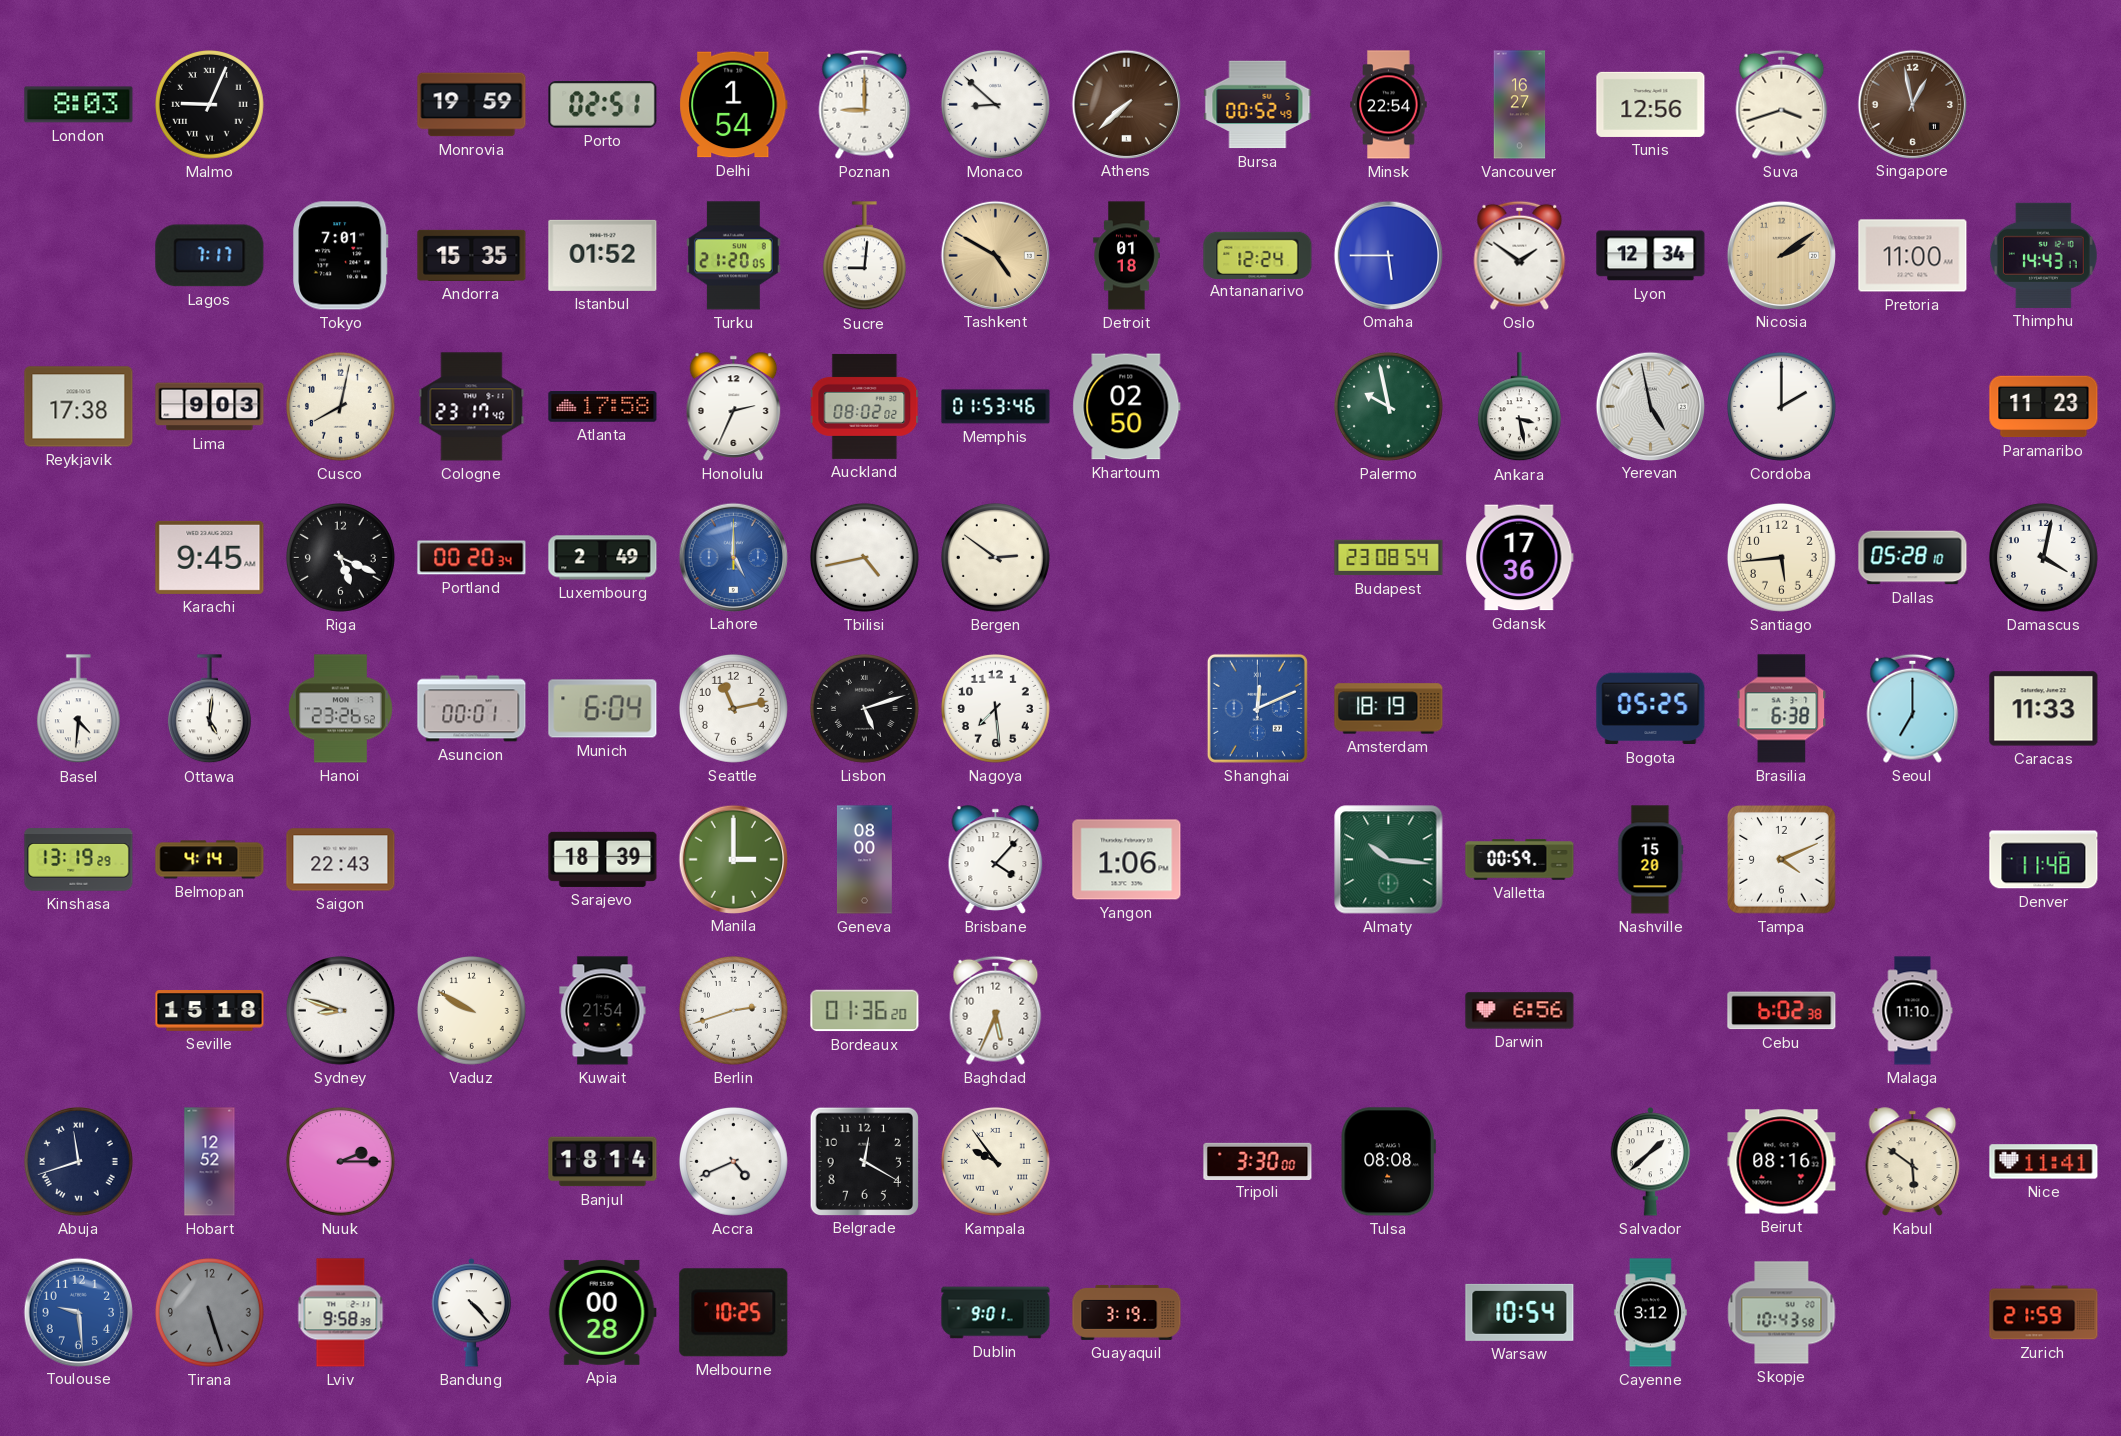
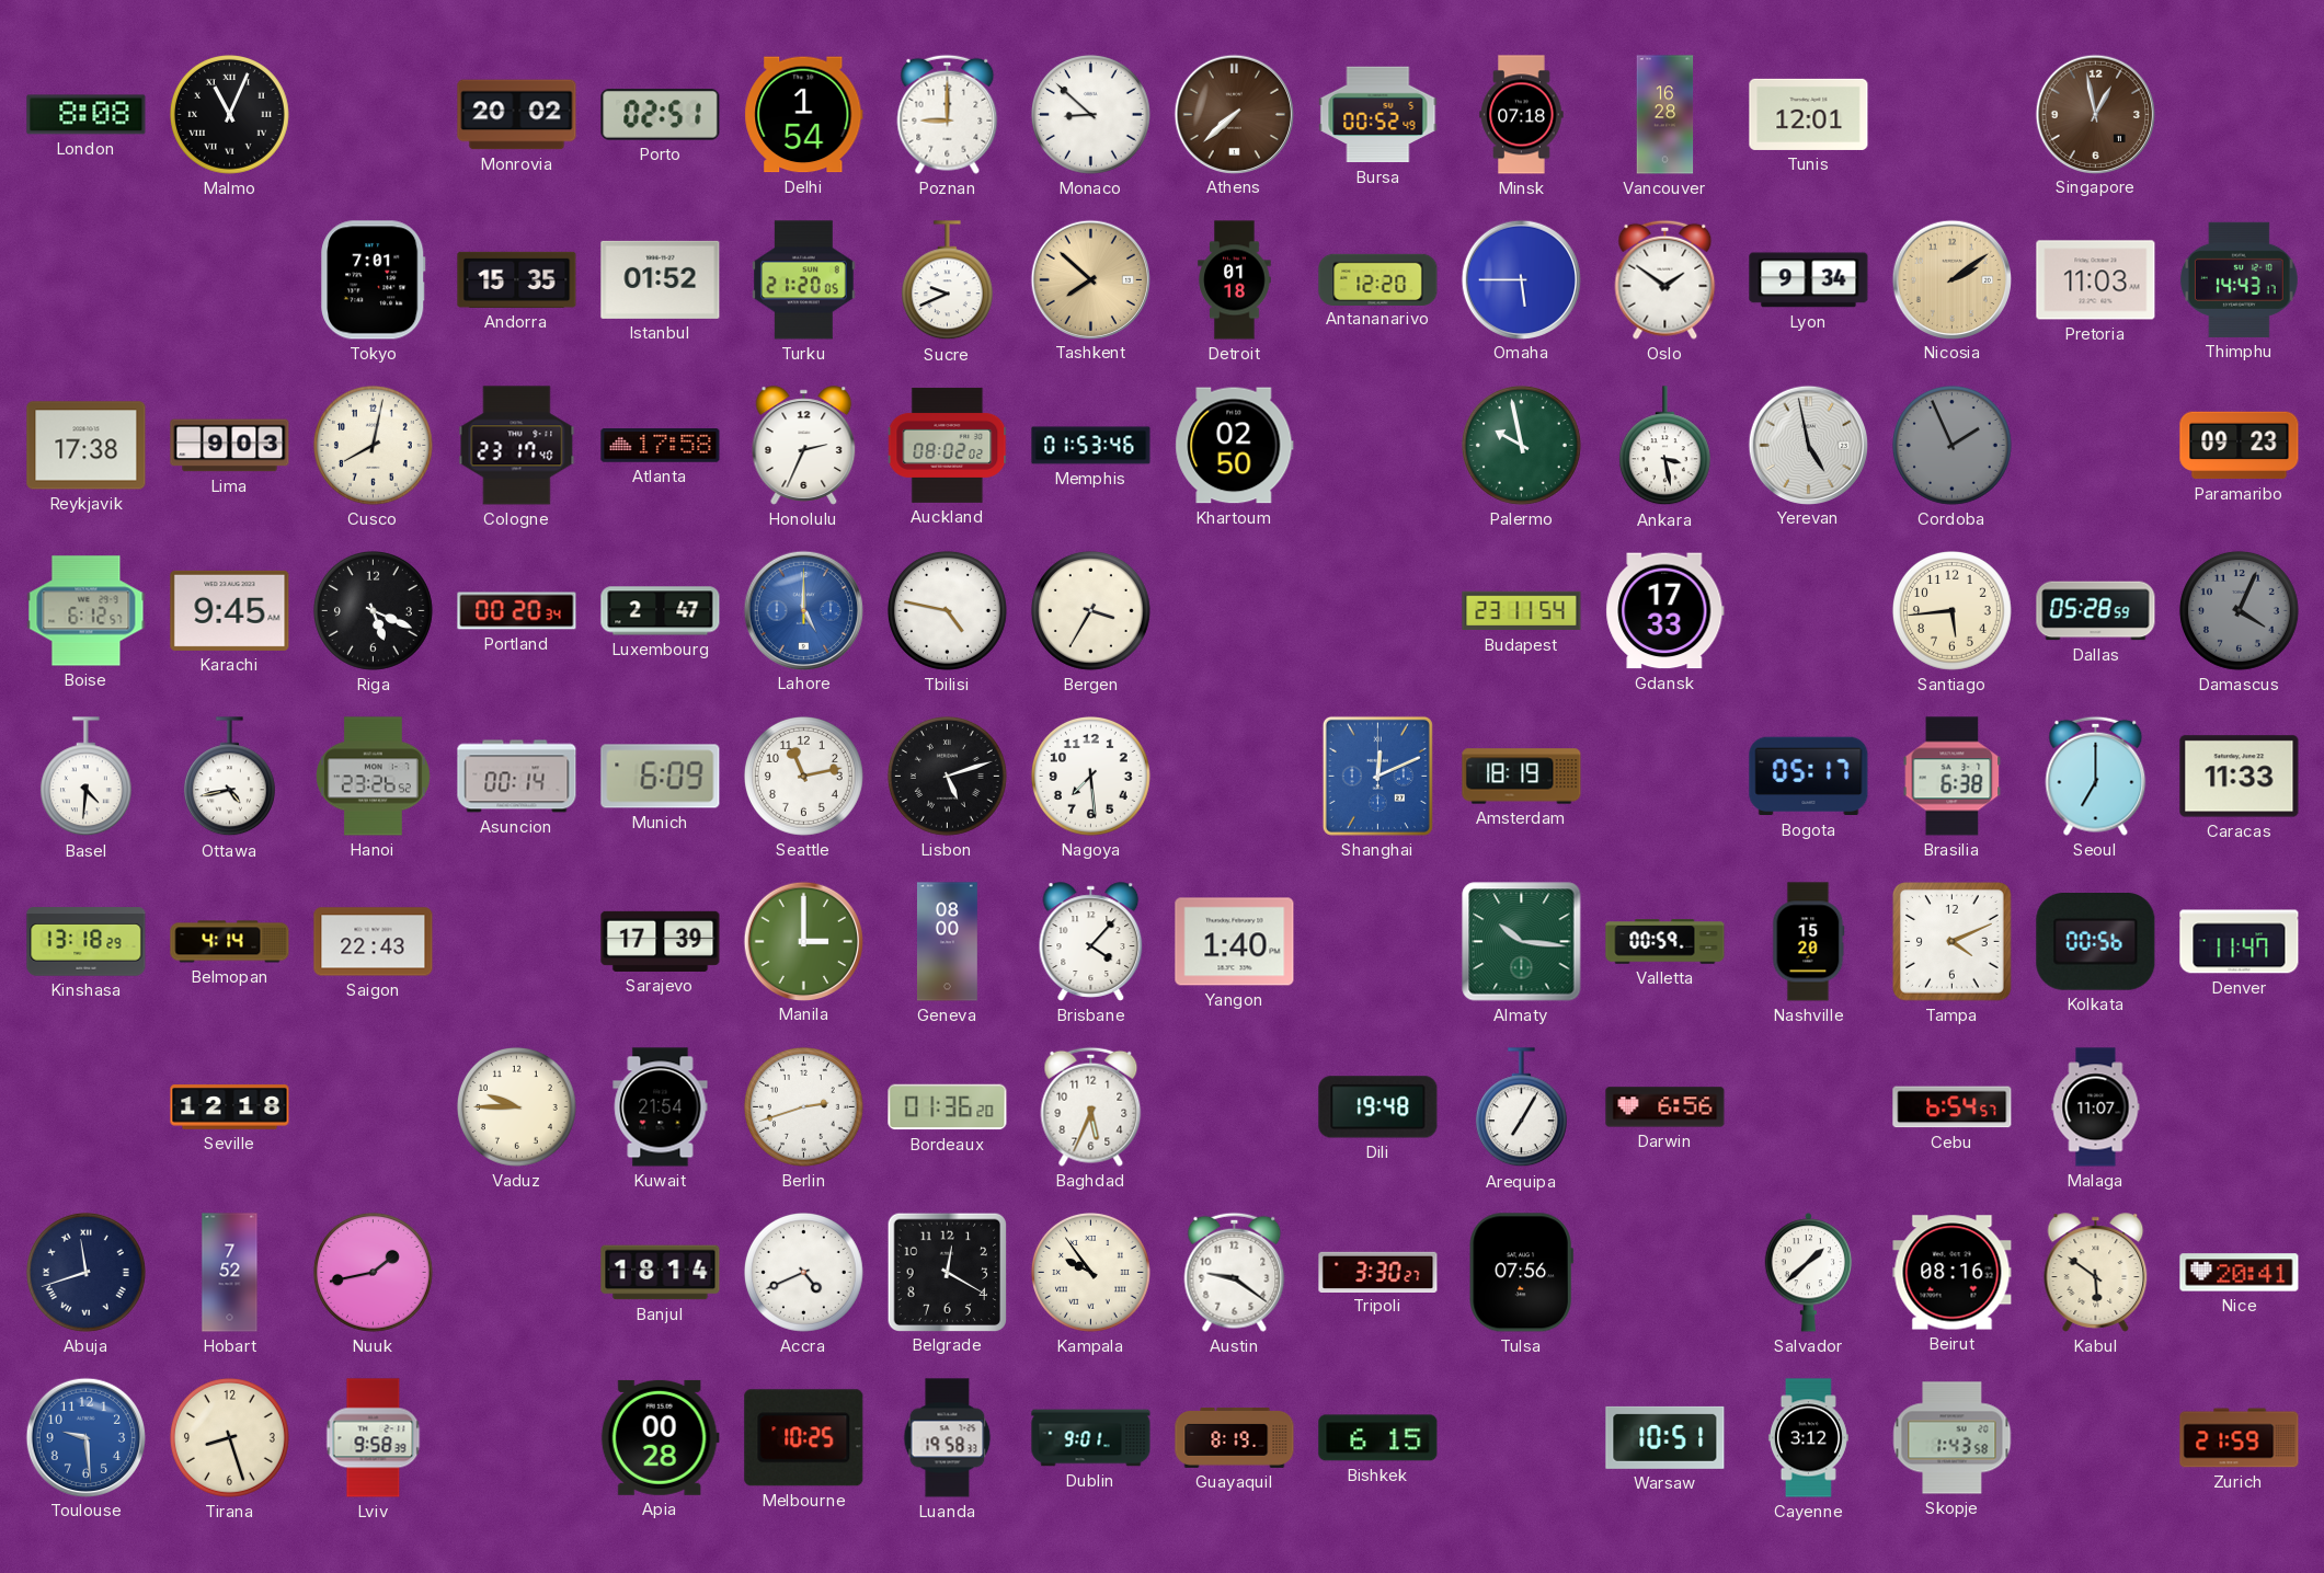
London: 8:03 -> 8:08 (87, 115)
Malmo: 9:04 -> 11:04 (229, 114)
Monrovia: 19:59 -> 20:02 (517, 115)
Minsk: 22:54 -> 07:18 (1522, 115)
Vancouver: 16:27 -> 16:28 (1665, 115)
Tunis: 12:56 -> 12:01 (1809, 114)
Suva: 3:42 -> none (1782, 104)
Lagos: 7:17 -> none (210, 256)
Sucre: 9:01 -> 9:41 (947, 280)
Tashkent: 4:50 -> 7:52 (1090, 279)
Antananarivo: 12:24 -> 12:20 (1378, 279)
Lyon: 12:34 -> 9:34 (1809, 280)
Pretoria: 11:00 -> 11:03 (2096, 280)
Cordoba: 2:00 -> 1:56 (1951, 445)
Cordoba dial: white -> grey (1951, 445)
Paramaribo: 11:23 -> 09:23 (2240, 446)
Boise: none -> 6:12 (87, 611)
Luxembourg: 2:49 -> 2:47 (661, 611)
Tbilisi: 4:43 -> 4:47 (947, 610)
Bergen: 2:51 -> 3:35 (1090, 610)
Budapest: 23:08 -> 23:11 (1522, 611)
Gdansk: 17:36 -> 17:33 (1665, 611)
Dallas: 05:28:10 -> 05:28:59 (2096, 611)
Damascus: 4:02 -> 4:04 (2239, 610)
Damascus dial: white -> grey (2239, 610)
Ottawa: 5:01 -> 4:43 (229, 777)
Asuncion: 00:01 -> 00:14 (517, 777)
Munich: 6:04 -> 6:09 (661, 777)
Bogota: 05:25 -> 05:17 (1809, 777)
Kinshasa: 13:19 -> 13:18 (87, 942)
Sarajevo: 18:39 -> 17:39 (661, 941)
Yangon: 1:06 -> 1:40 (1235, 942)
Kolkata: none -> 00:56 (2096, 942)
Denver: 11:48 -> 11:47 (2240, 942)
Seville: 15:18 -> 12:18 (230, 1107)
Sydney: 8:48 -> none (340, 1010)
Vaduz: 9:50 -> 9:45 (516, 1106)
Dili: none -> 19:48 (1378, 1107)
Arequipa: none -> 7:05 (1521, 1107)
Cebu: 6:02 -> 6:54 (1953, 1107)
Malaga: 11:10 -> 11:07 (2096, 1107)
Hobart: 12:52 -> 7:52 (230, 1273)
Nuuk: 2:15 -> 1:43 (373, 1272)
Austin: none -> 9:21 (1235, 1272)
Tripoli: 3:30:00 -> 3:30:27 (1378, 1272)
Tulsa: 08:08 -> 07:56 (1521, 1273)
Nice: 11:41 -> 20:41 (2240, 1273)
Tirana: 5:27 -> 8:27 (229, 1437)
Tirana dial: grey -> cream (229, 1437)
Bandung: 4:23 -> none (472, 1313)
Luanda: none -> 19:58 (948, 1438)
Guayaquil: 3:19 -> 8:19 (1235, 1437)
Bishkek: none -> 6:15 (1378, 1438)
Warsaw: 10:54 -> 10:51 (1665, 1437)
Skopje: 10:43 -> 1:43 (1953, 1438)
